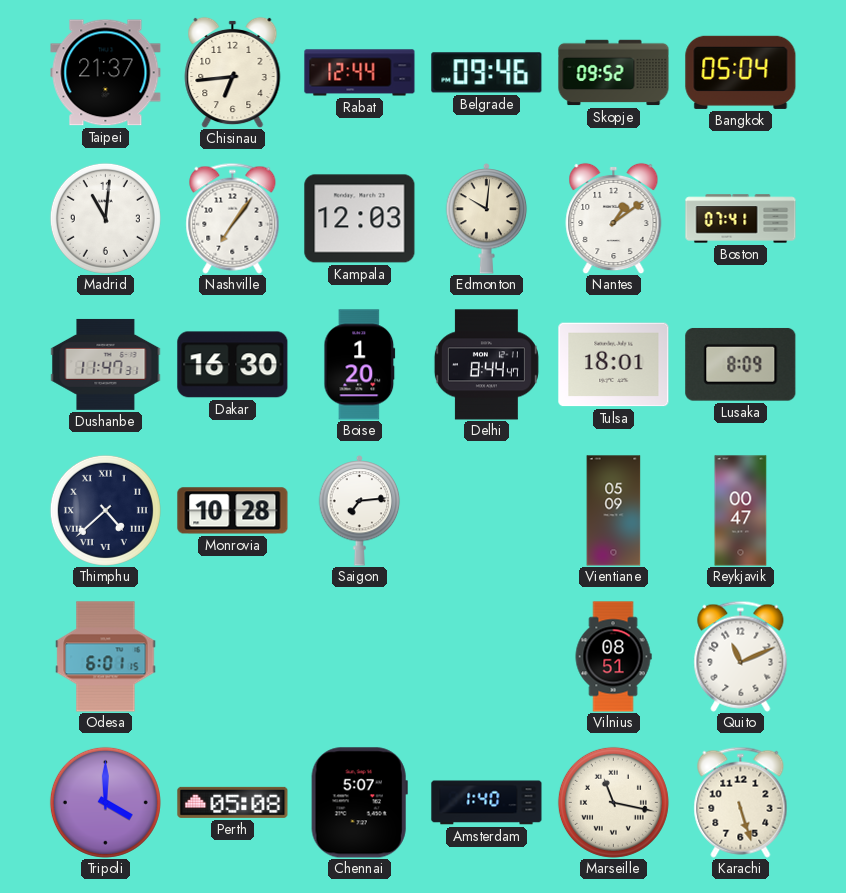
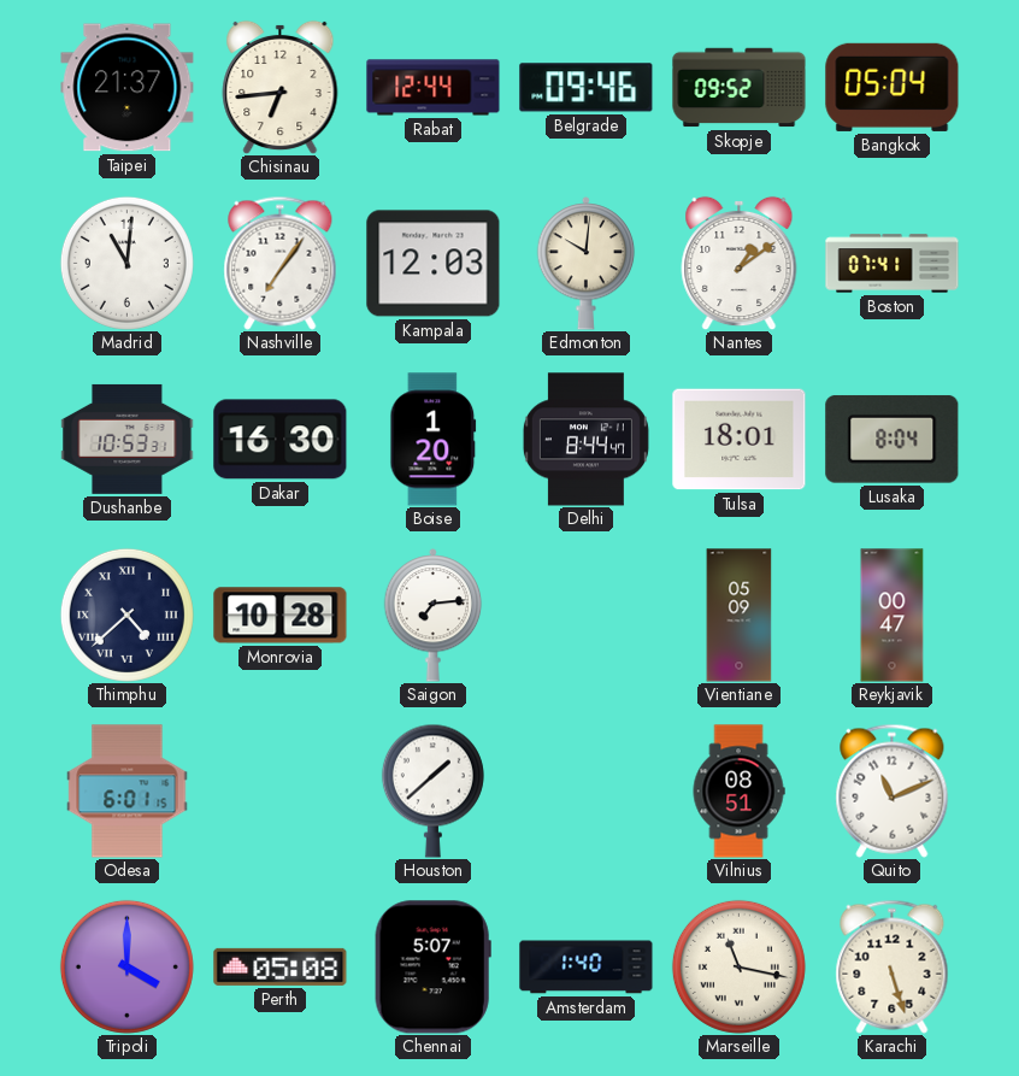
Dushanbe: 11:47 -> 10:53 (128, 439)
Lusaka: 8:09 -> 8:04 (893, 440)
Houston: none -> 1:38 (432, 790)
